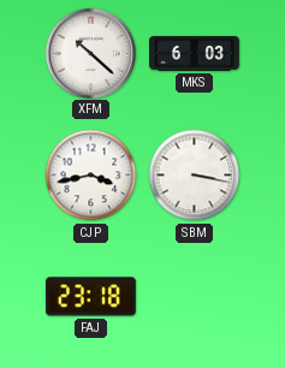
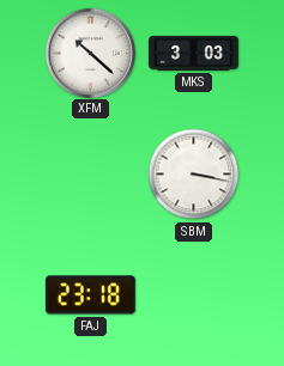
MKS: 6:03 -> 3:03 (194, 53)
CJP: 3:43 -> none (91, 176)
